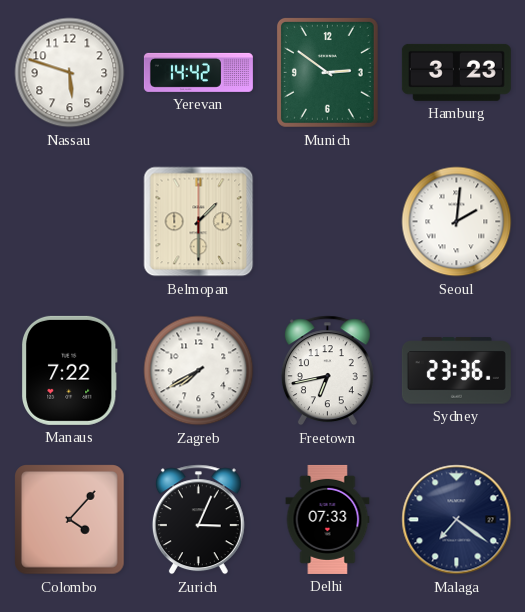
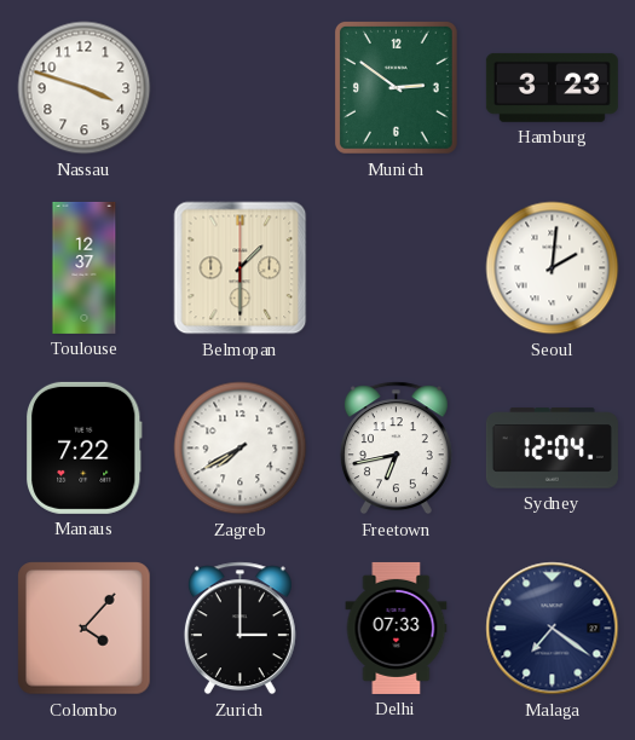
Nassau: 5:48 -> 3:48 (85, 88)
Yerevan: 14:42 -> none (198, 72)
Toulouse: none -> 12:37 (85, 267)
Sydney: 23:36 -> 12:04 (552, 449)
Zurich: 3:04 -> 3:00 (239, 629)
